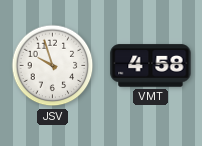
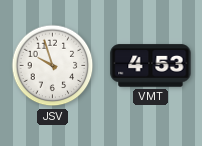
VMT: 4:58 -> 4:53 (151, 66)
